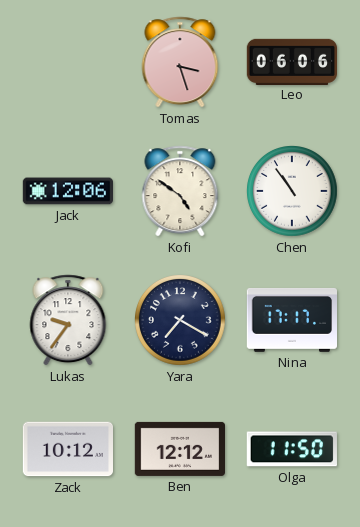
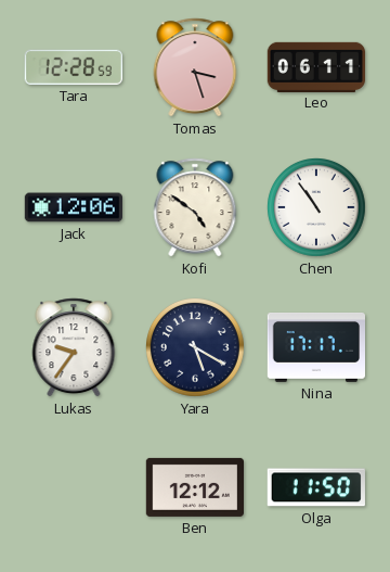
Tara: none -> 12:28 (74, 67)
Leo: 06:06 -> 06:11 (316, 66)
Yara: 7:20 -> 5:20 (196, 348)
Zack: 10:12 -> none (67, 449)
